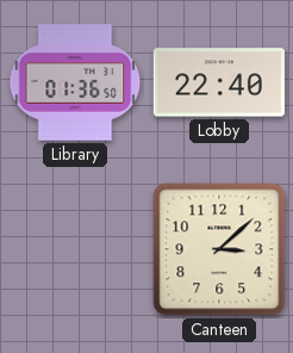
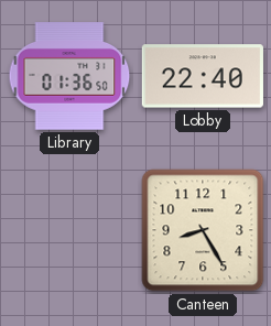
Canteen: 3:08 -> 8:25 (203, 230)
